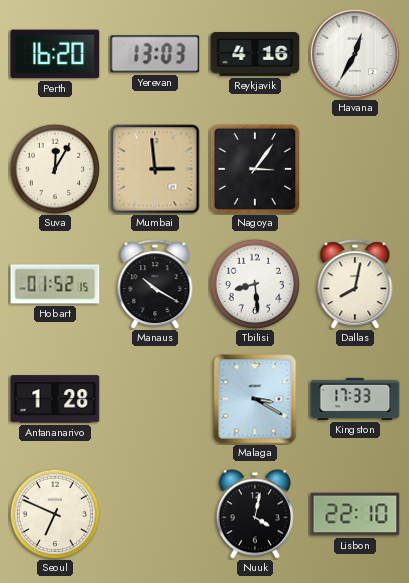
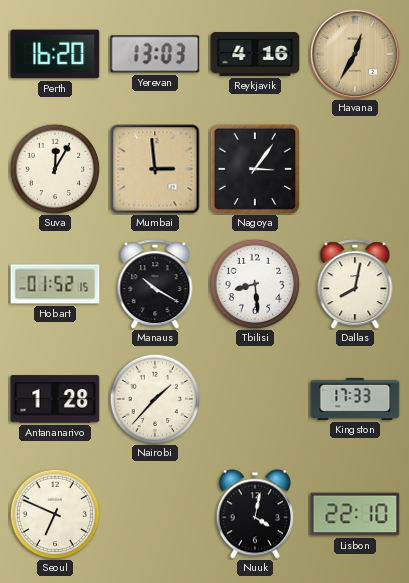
Havana dial: white -> champagne (355, 54)
Nairobi: none -> 1:37 (155, 399)
Malaga: 3:20 -> none (255, 399)
